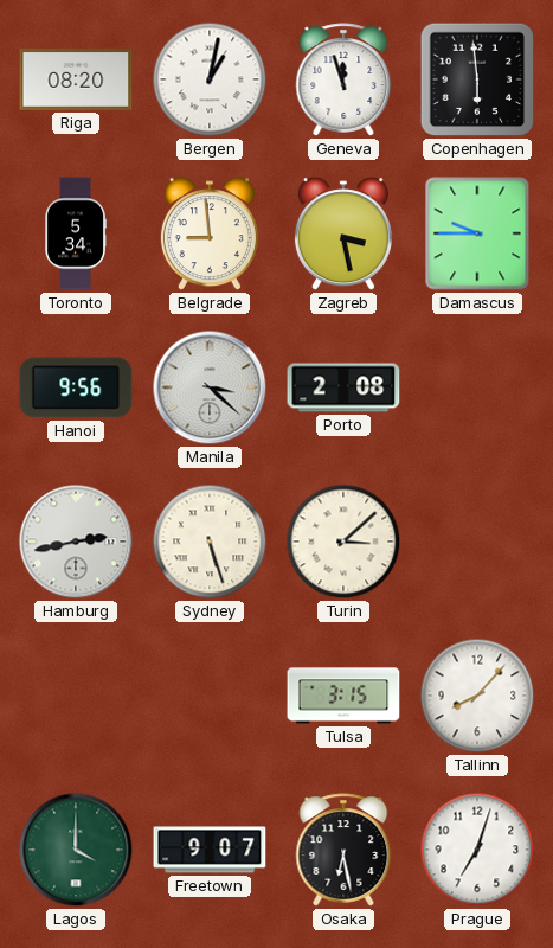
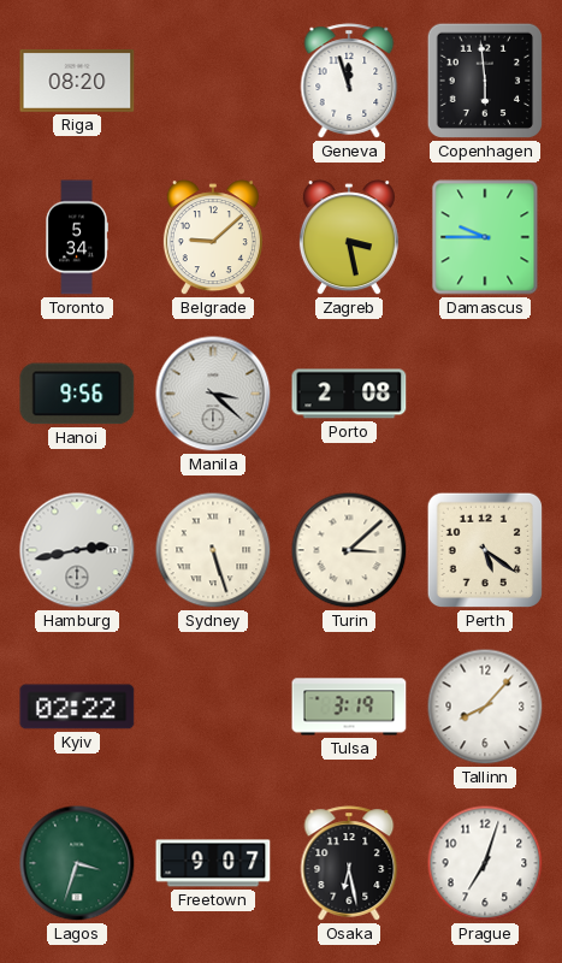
Bergen: 1:02 -> none (210, 79)
Belgrade: 8:59 -> 9:08 (213, 238)
Perth: none -> 5:21 (485, 550)
Kyiv: none -> 02:22 (77, 707)
Tulsa: 3:15 -> 3:19 (349, 707)
Lagos: 4:00 -> 3:33 (77, 863)
